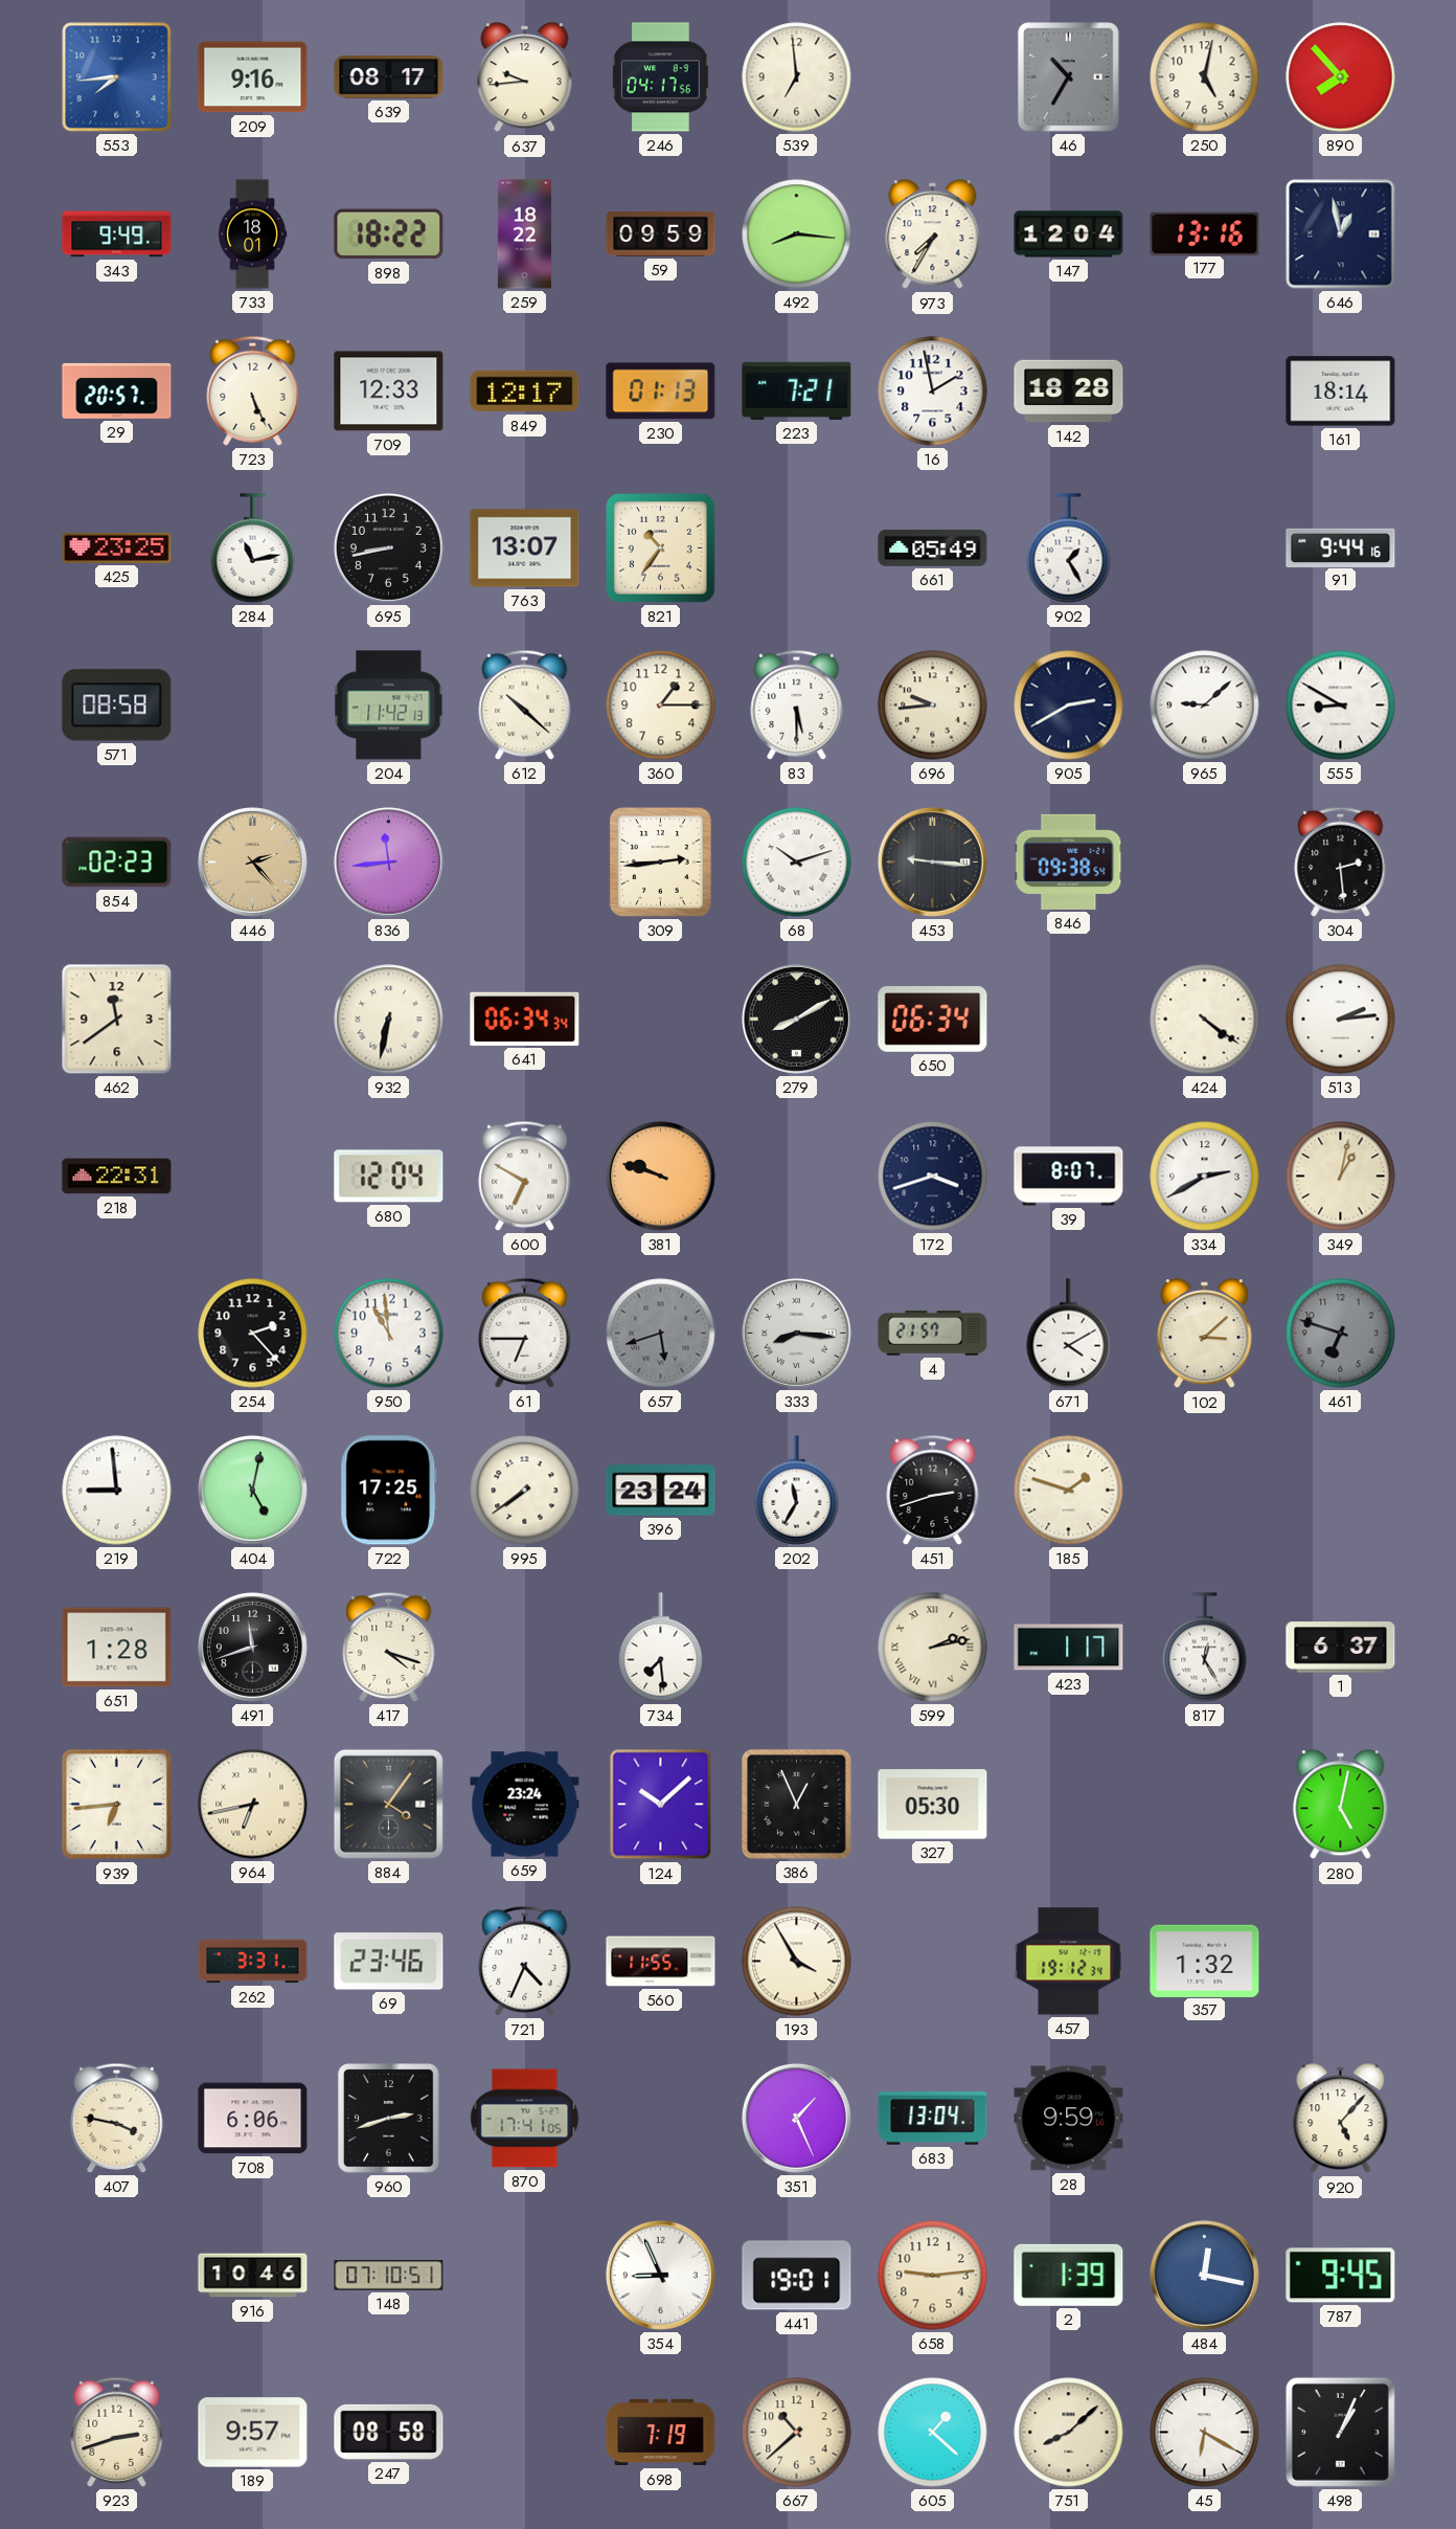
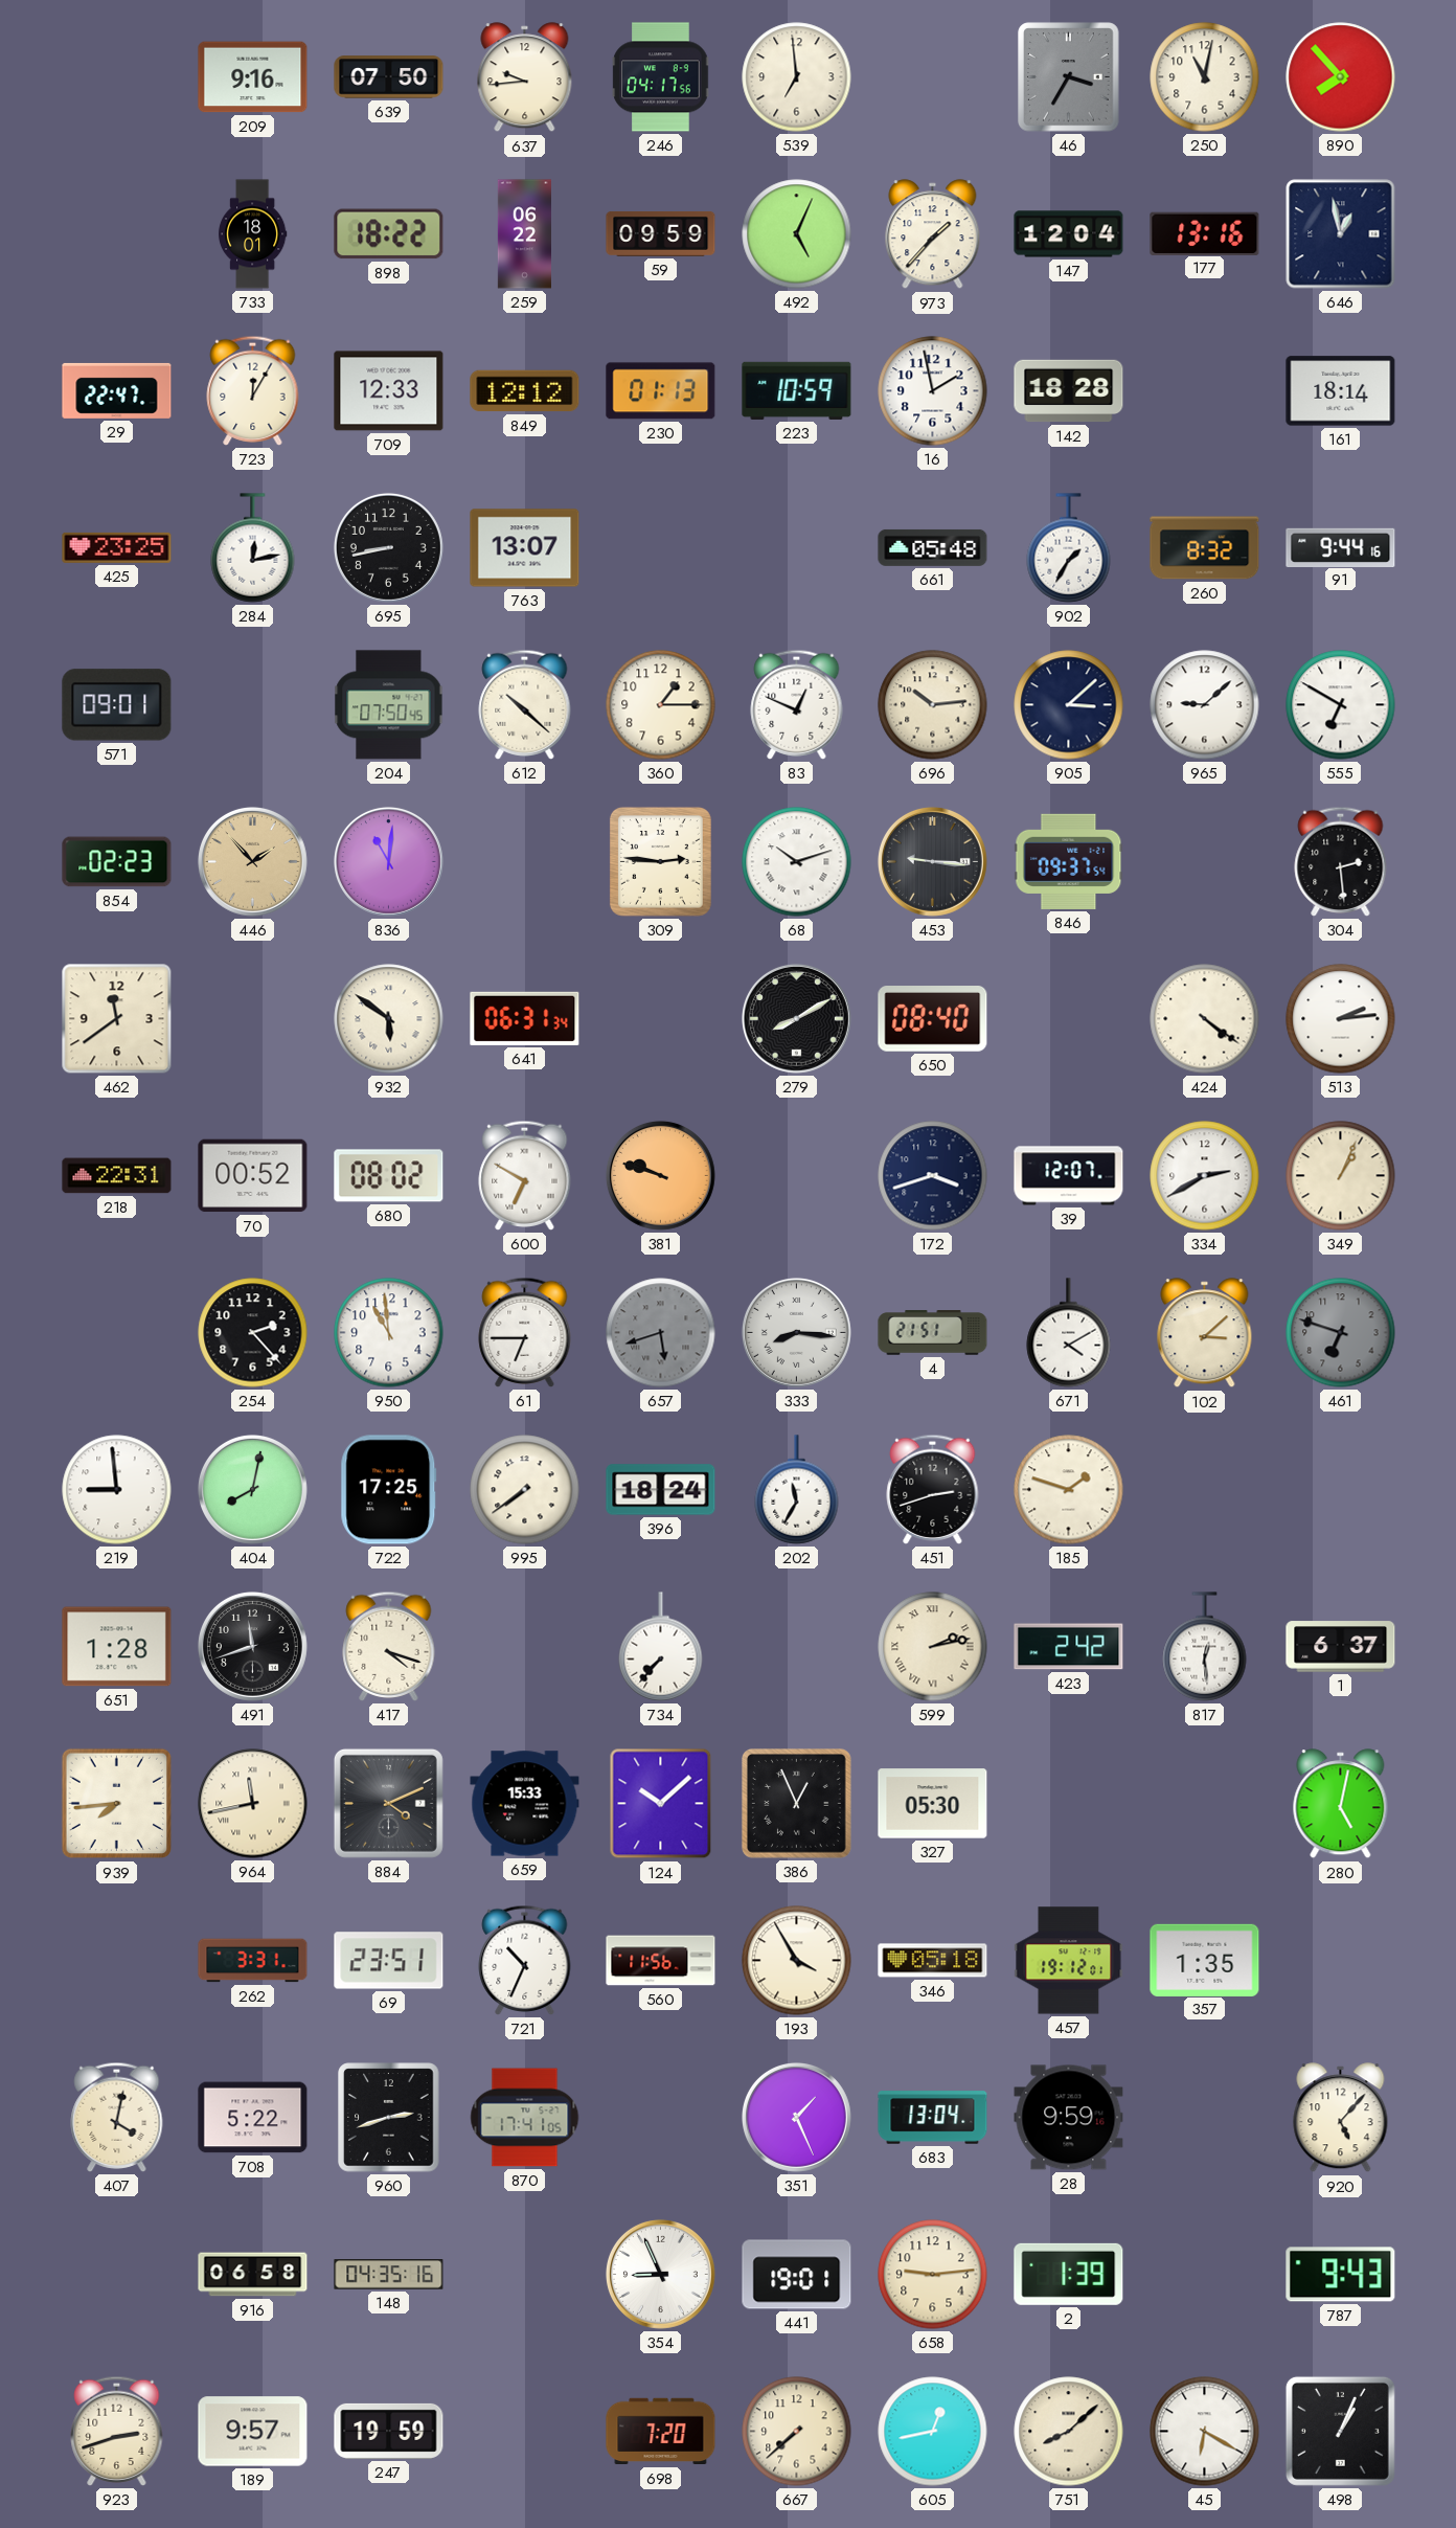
553: 7:44 -> none (117, 77)
639: 08:17 -> 07:50 (389, 77)
46: 10:35 -> 3:35 (1069, 77)
250: 5:02 -> 11:02 (1205, 77)
343: 9:49 -> none (117, 234)
259: 18:22 -> 06:22 (524, 234)
492: 8:16 -> 5:04 (797, 234)
973: 7:35 -> 1:37 (933, 234)
29: 20:57 -> 22:47 (117, 390)
723: 5:26 -> 12:05 (253, 390)
849: 12:17 -> 12:12 (525, 391)
223: 7:21 -> 10:59 (797, 390)
284: 11:13 -> 12:13 (253, 548)
821: 10:36 -> none (661, 549)
661: 05:49 -> 05:48 (933, 547)
902: 1:25 -> 1:35 (1069, 548)
260: none -> 8:32 (1205, 548)
571: 08:58 -> 09:01 (117, 705)
204: 11:42 -> 07:50 (389, 705)
83: 5:30 -> 12:49 (797, 704)
696: 9:44 -> 10:14 (933, 705)
905: 2:40 -> 3:08 (1069, 705)
555: 8:50 -> 6:50 (1341, 705)
446: 2:23 -> 1:53 (252, 861)
836: 11:44 -> 11:01 (388, 861)
309: 2:44 -> 2:46 (660, 861)
846: 09:38 -> 09:37 (1069, 861)
932: 6:32 -> 5:51 (389, 1019)
641: 06:34 -> 06:31 (525, 1018)
650: 06:34 -> 08:40 (933, 1019)
70: none -> 00:52 (253, 1176)
680: 12:04 -> 08:02 (389, 1176)
39: 8:07 -> 12:07 (1069, 1176)
349: 1:02 -> 1:04 (1341, 1176)
4: 21:57 -> 21:51 (933, 1333)
404: 5:02 -> 8:02 (252, 1489)
396: 23:24 -> 18:24 (661, 1490)
734: 7:29 -> 7:37 (661, 1647)
423: 1:17 -> 2:42 (1069, 1647)
817: 12:25 -> 12:29 (1205, 1647)
939: 6:44 -> 7:44 (117, 1804)
964: 6:43 -> 11:43 (253, 1804)
884: 4:06 -> 4:11 (388, 1803)
659: 23:24 -> 15:33 (525, 1804)
69: 23:46 -> 23:51 (389, 1961)
721: 4:34 -> 10:34 (525, 1960)
560: 11:55 -> 11:56 (661, 1961)
346: none -> 05:18 (933, 1961)
457: 19:12:34 -> 19:12:01 (1069, 1961)
357: 1:32 -> 1:35 (1205, 1960)
407: 3:47 -> 4:02 (117, 2117)
708: 6:06 -> 5:22 (253, 2118)
916: 10:46 -> 06:58 (253, 2275)
148: 07:10 -> 04:35 (389, 2275)
484: 12:17 -> none (1204, 2275)
787: 9:45 -> 9:43 (1341, 2275)
247: 08:58 -> 19:59 (389, 2431)
698: 7:19 -> 7:20 (661, 2432)
667: 10:38 -> 7:38 (797, 2432)
605: 1:22 -> 12:43 (933, 2432)
